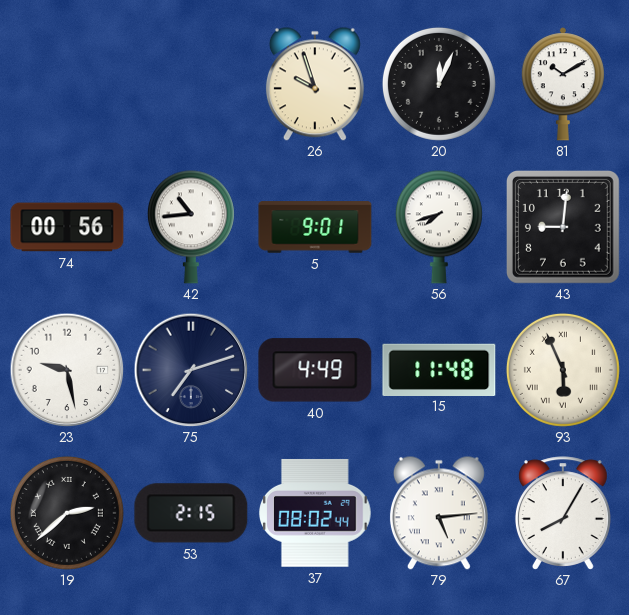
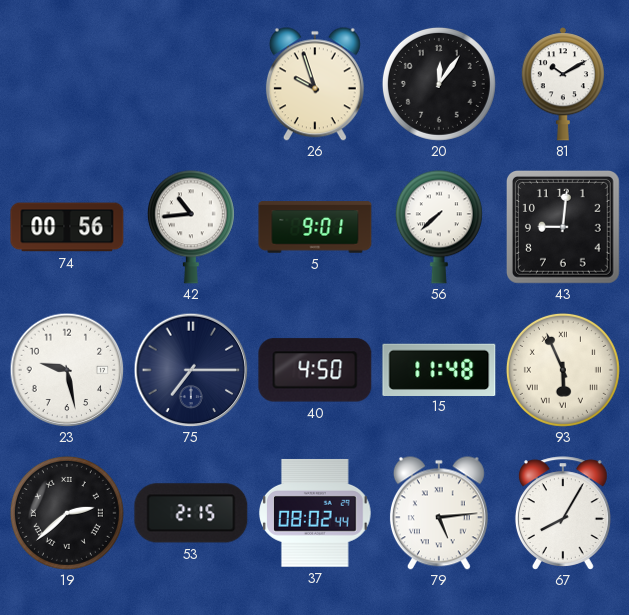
20: 12:04 -> 12:06 (439, 84)
56: 7:42 -> 7:38 (439, 227)
75: 7:12 -> 7:15 (191, 370)
40: 4:49 -> 4:50 (315, 370)
